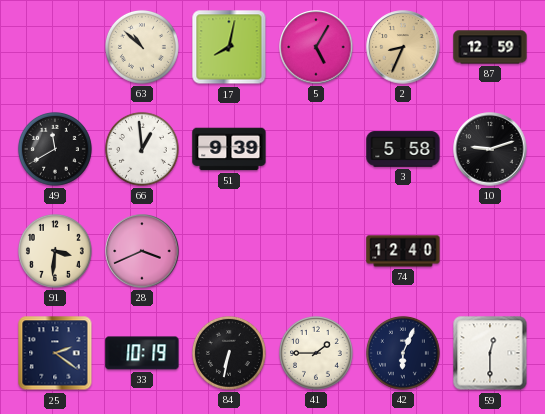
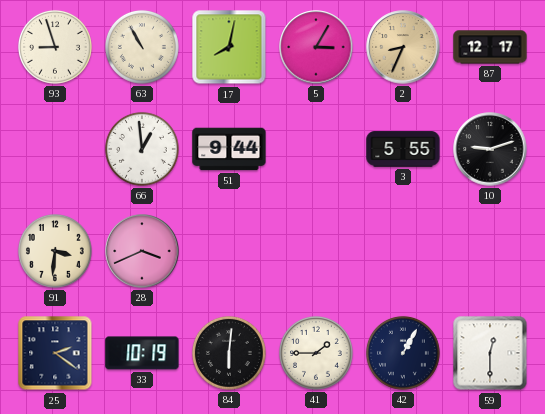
93: none -> 8:57 (55, 47)
63: 10:52 -> 10:55 (142, 47)
5: 5:05 -> 3:05 (316, 47)
87: 12:59 -> 12:17 (490, 47)
49: 11:40 -> none (55, 149)
51: 9:39 -> 9:44 (229, 149)
3: 5:58 -> 5:55 (403, 149)
74: 12:40 -> none (403, 251)
84: 6:32 -> 6:01 (229, 353)
42: 6:04 -> 1:05 (403, 353)
